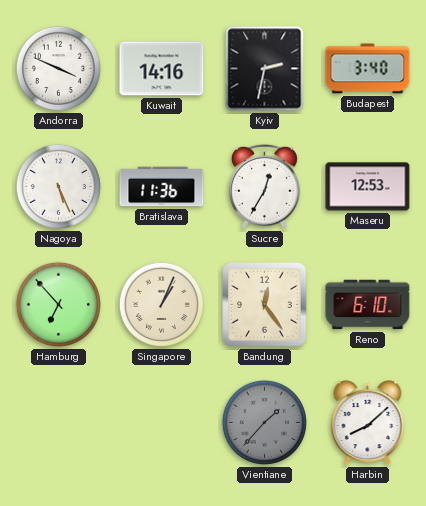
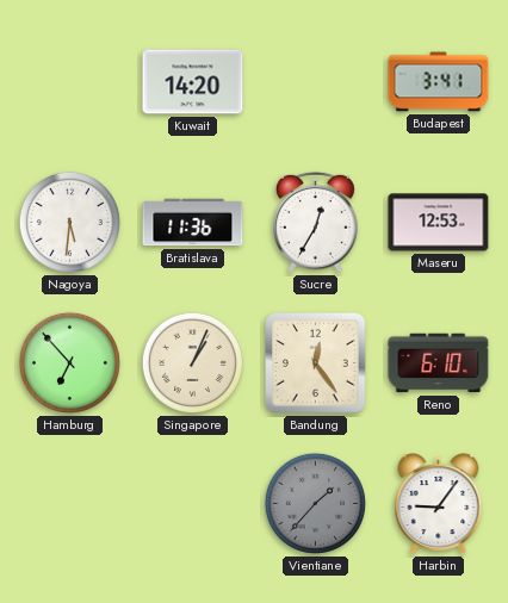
Andorra: 3:49 -> none (58, 68)
Kuwait: 14:16 -> 14:20 (193, 82)
Kyiv: 2:32 -> none (265, 69)
Budapest: 3:40 -> 3:41 (439, 82)
Nagoya: 5:26 -> 5:31 (69, 222)
Harbin: 8:08 -> 9:06 (439, 504)
